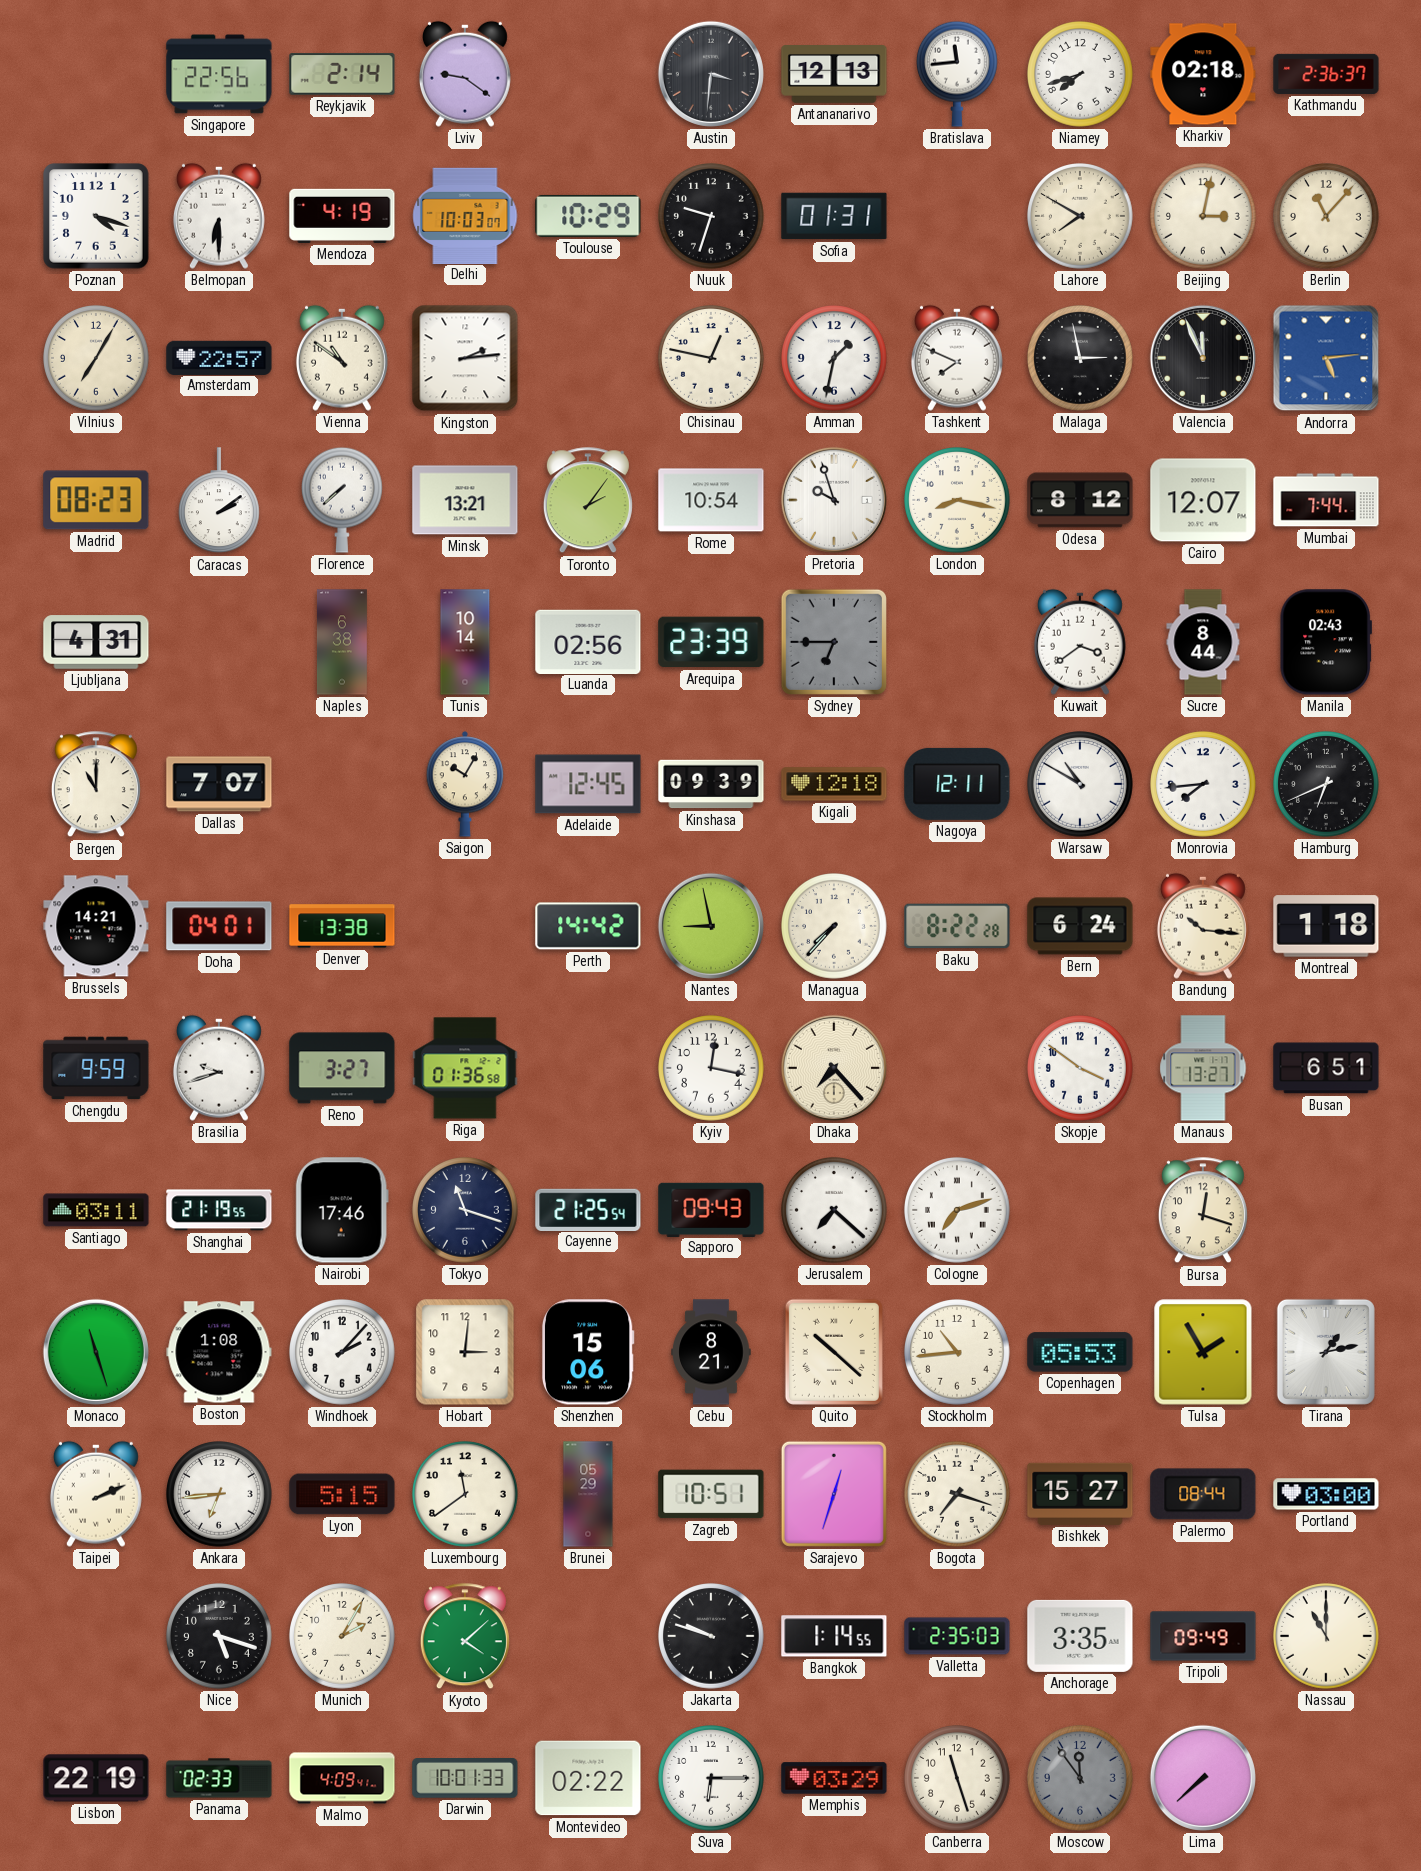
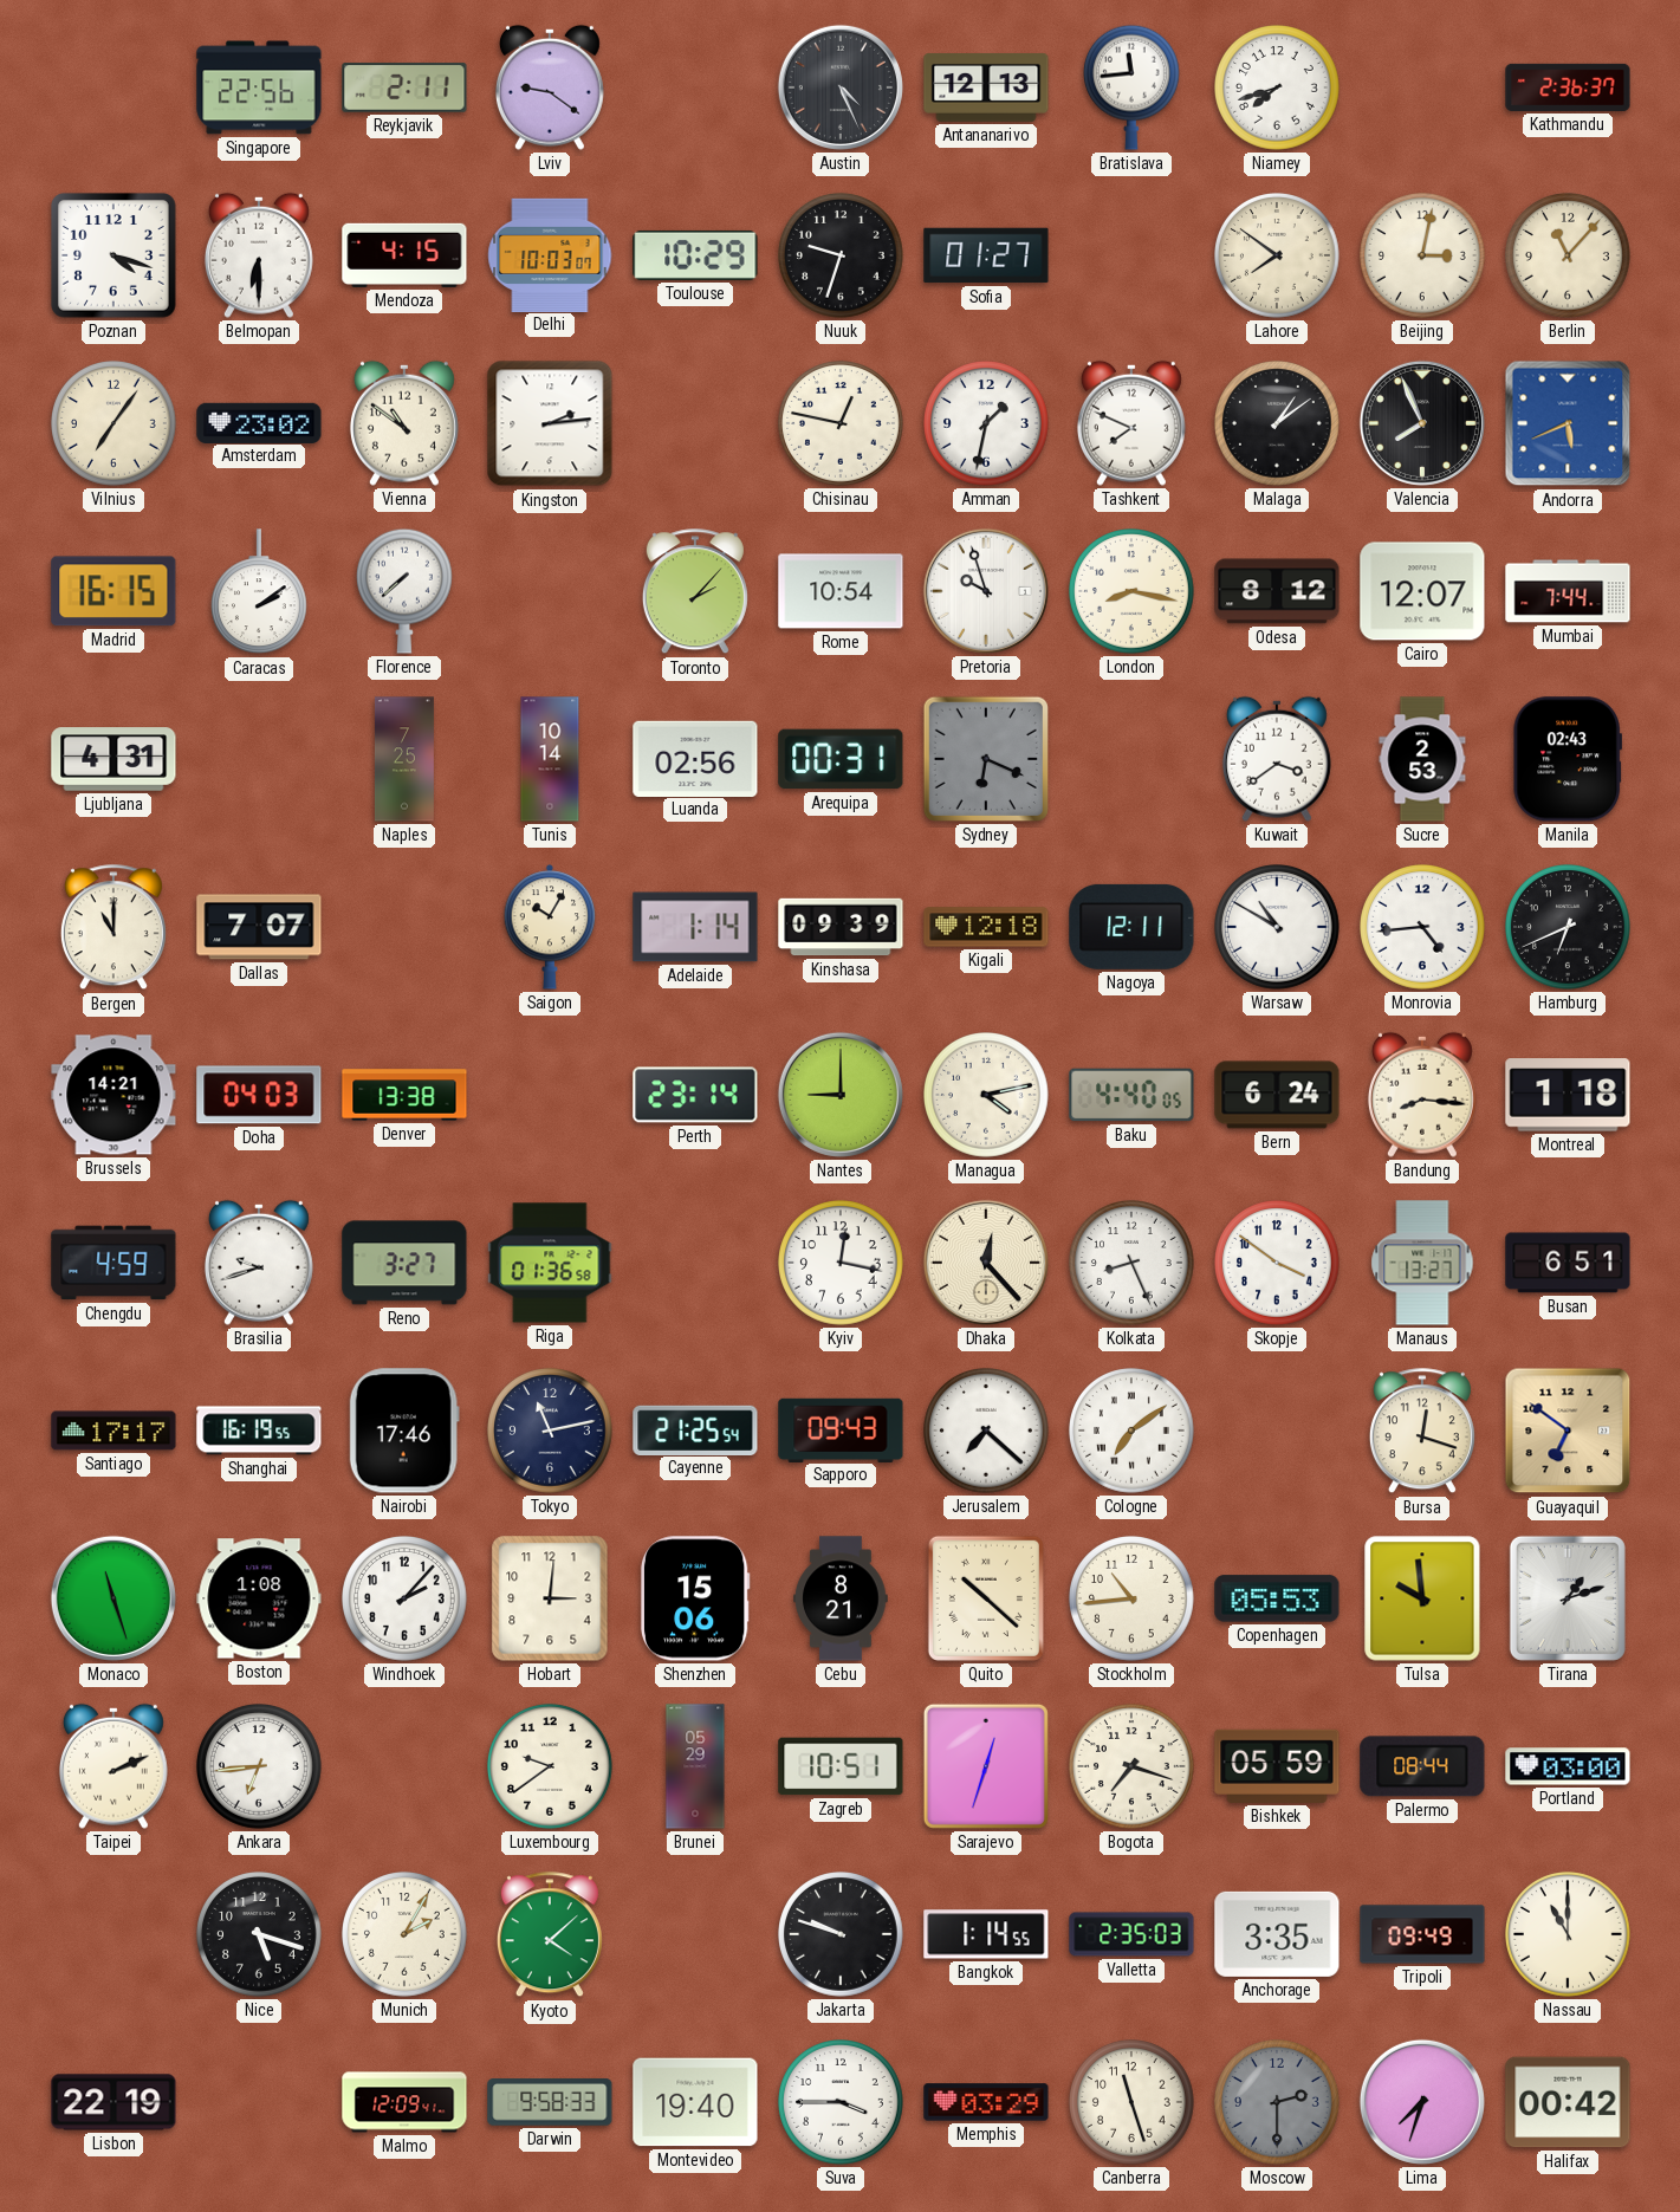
Reykjavik: 2:14 -> 2:11 (404, 87)
Austin: 3:31 -> 4:26 (841, 87)
Kharkiv: 02:18 -> none (1203, 74)
Mendoza: 4:19 -> 4:15 (404, 255)
Sofia: 01:31 -> 01:27 (986, 255)
Lahore: 7:50 -> 7:51 (1278, 257)
Vilnius: 7:05 -> 7:06 (115, 424)
Amsterdam: 22:57 -> 23:02 (259, 422)
Malaga: 2:58 -> 1:09 (1278, 424)
Valencia: 11:56 -> 7:56 (1422, 423)
Andorra: 5:14 -> 5:41 (1568, 423)
Madrid: 08:23 -> 16:15 (113, 591)
Minsk: 13:21 -> none (465, 500)
Toronto: 2:06 -> 2:07 (695, 592)
Naples: 6:38 -> 7:25 (404, 759)
Arequipa: 23:39 -> 00:31 (841, 759)
Sydney: 6:45 -> 6:19 (986, 759)
Sucre: 8:44 -> 2:53 (1422, 759)
Adelaide: 12:45 -> 1:14 (695, 927)
Monrovia: 7:44 -> 4:44 (1423, 928)
Doha: 04:01 -> 04:03 (259, 1095)
Perth: 14:42 -> 23:14 (695, 1095)
Nantes: 8:58 -> 9:00 (841, 1095)
Managua: 7:37 -> 4:13 (987, 1096)
Baku: 8:22 -> 4:40 (1131, 1095)
Bandung: 10:16 -> 8:16 (1422, 1095)
Chengdu: 9:59 -> 4:59 (113, 1263)
Dhaka: 7:23 -> 12:23 (986, 1263)
Kolkata: none -> 8:26 (1133, 1264)
Santiago: 03:11 -> 17:17 (113, 1431)
Shanghai: 21:19 -> 16:19 (259, 1431)
Tokyo: 11:18 -> 11:13 (551, 1432)
Cologne: 7:12 -> 7:09 (1133, 1432)
Guayaquil: none -> 6:51 (1568, 1431)
Tulsa: 1:55 -> 9:59 (1422, 1598)
Tirana: 1:13 -> 1:12 (1568, 1598)
Lyon: 5:15 -> none (342, 1494)
Luxembourg: 11:39 -> 9:39 (551, 1767)
Bishkek: 15:27 -> 05:59 (1277, 1766)
Panama: 02:33 -> none (219, 1778)
Malmo: 4:09 -> 12:09 (404, 2102)
Darwin: 10:01 -> 9:58 (550, 2103)
Montevideo: 02:22 -> 19:40 (695, 2102)
Suva: 6:15 -> 3:45 (842, 2103)
Moscow: 11:54 -> 2:30 (1278, 2103)
Lima: 7:38 -> 7:33 (1422, 2102)
Halifax: none -> 00:42 (1568, 2102)
